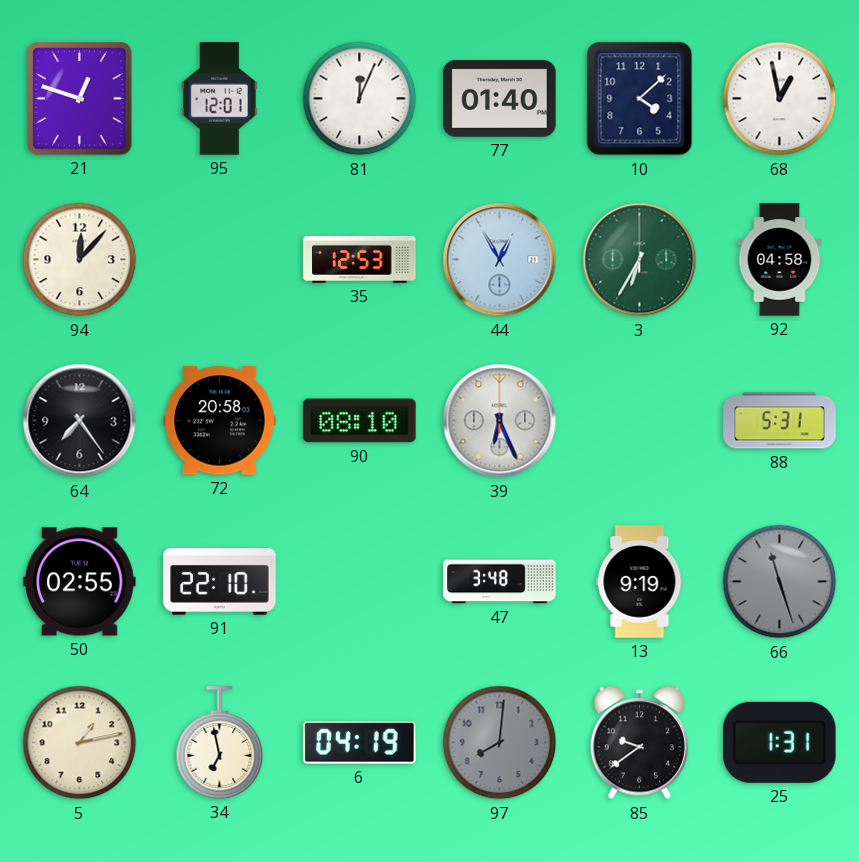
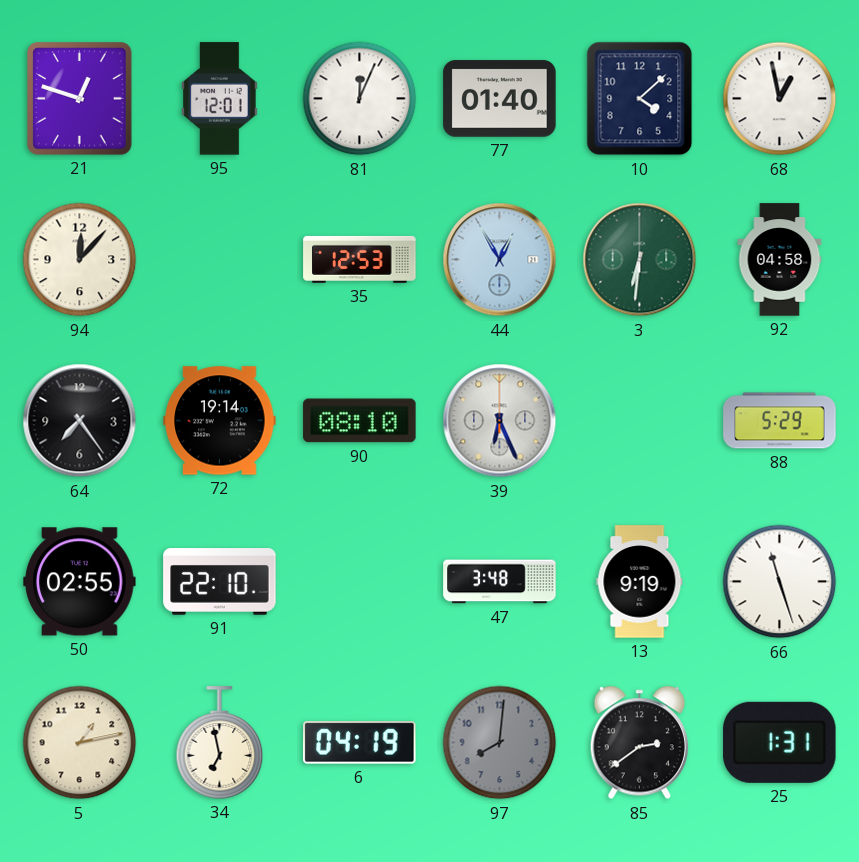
3: 6:35 -> 6:31 (640, 260)
72: 20:58 -> 19:14 (220, 421)
88: 5:31 -> 5:29 (780, 421)
66 dial: grey -> white (780, 582)
85: 9:39 -> 2:39 (639, 743)
